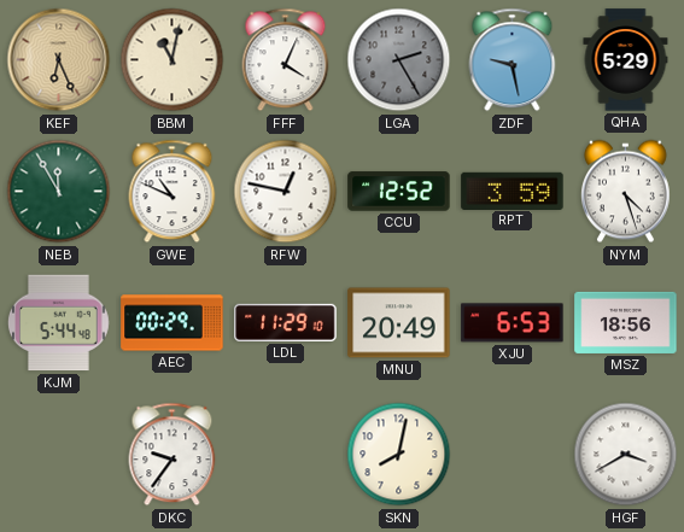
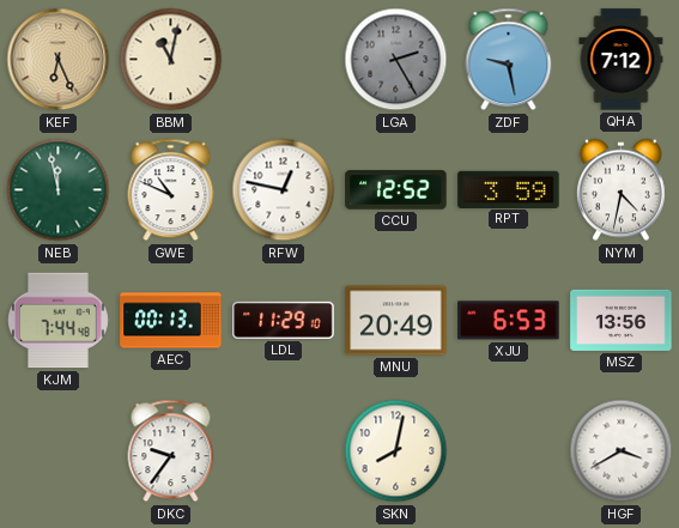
FFF: 4:04 -> none (286, 60)
QHA: 5:29 -> 7:12 (622, 60)
NEB: 11:55 -> 11:58 (59, 190)
NYM: 4:27 -> 4:32 (622, 190)
KJM: 5:44 -> 7:44 (57, 321)
AEC: 00:29 -> 00:13 (171, 321)
MSZ: 18:56 -> 13:56 (622, 320)
